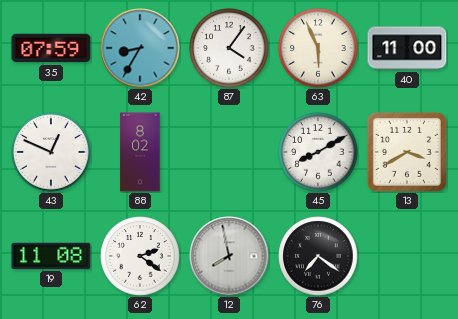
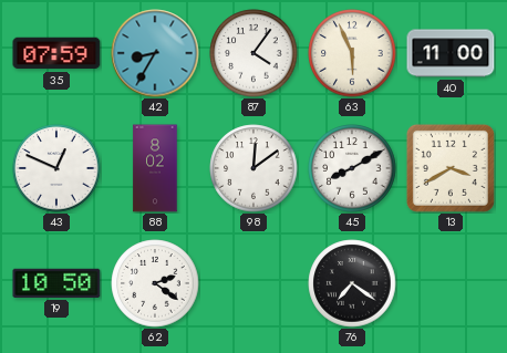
98: none -> 12:09 (253, 168)
19: 11:08 -> 10:50 (56, 283)
12: 7:58 -> none (229, 256)
